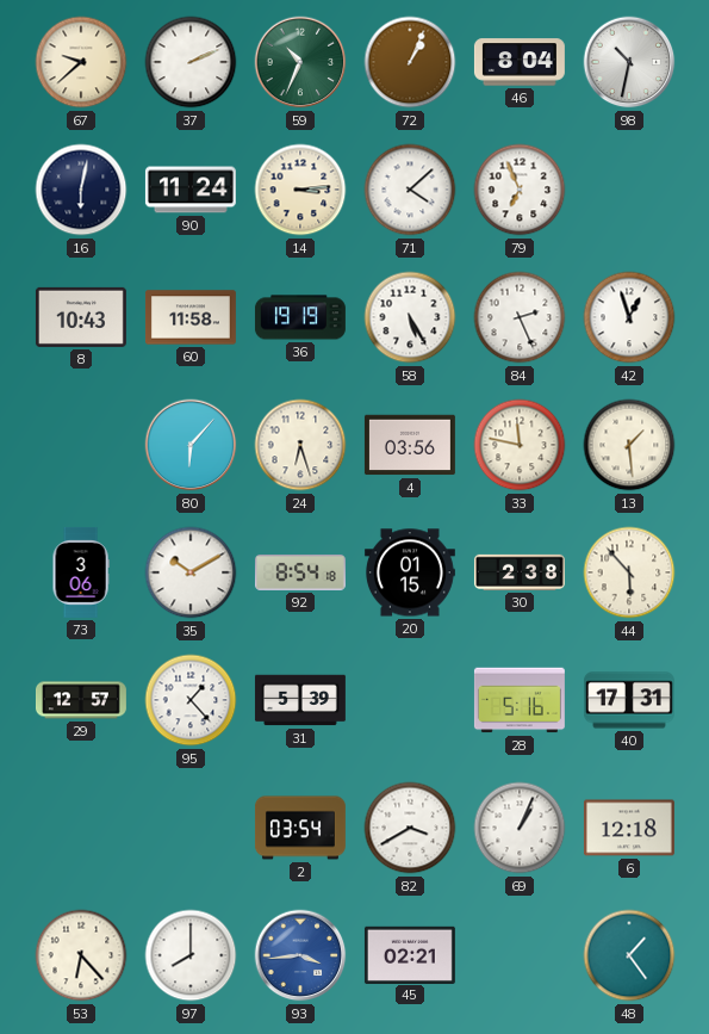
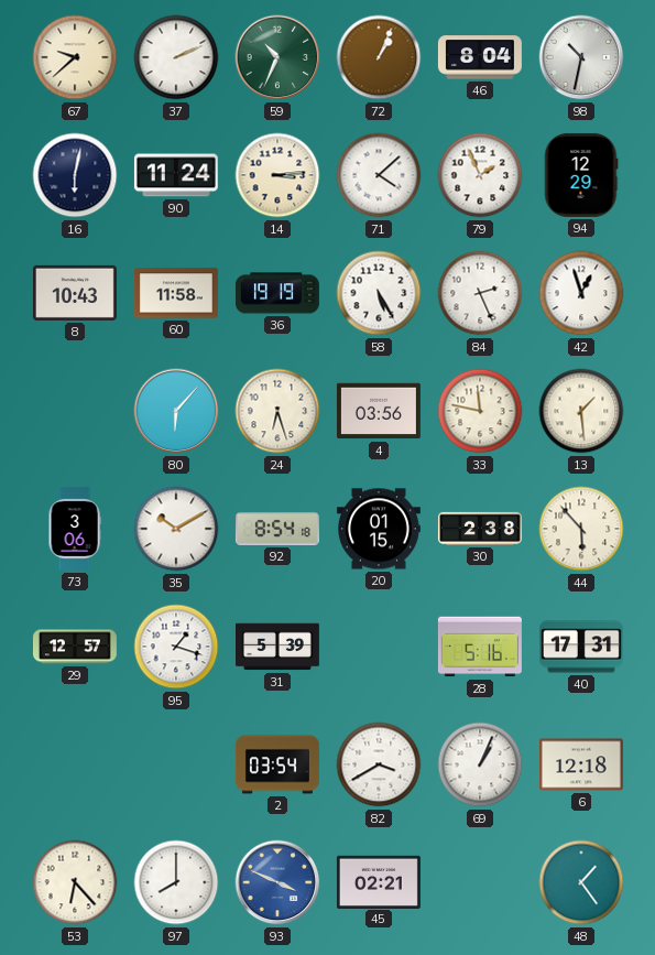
79: 6:56 -> 1:56 (480, 175)
94: none -> 12:29 (581, 175)
95: 1:23 -> 1:18 (176, 647)
93: 3:44 -> 3:49 (277, 882)
